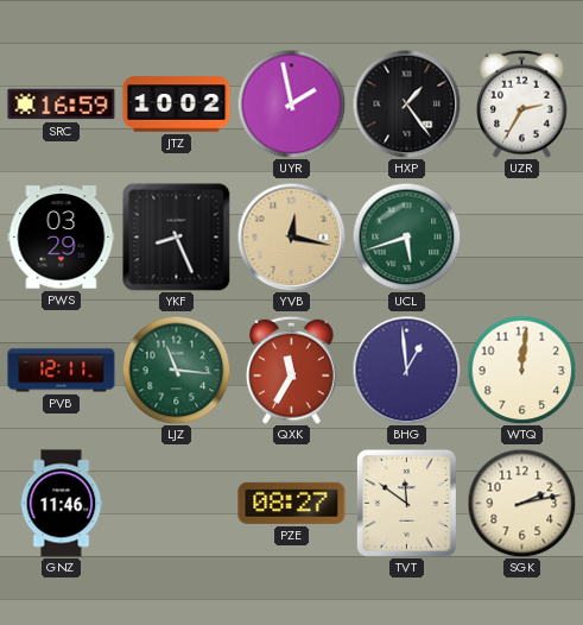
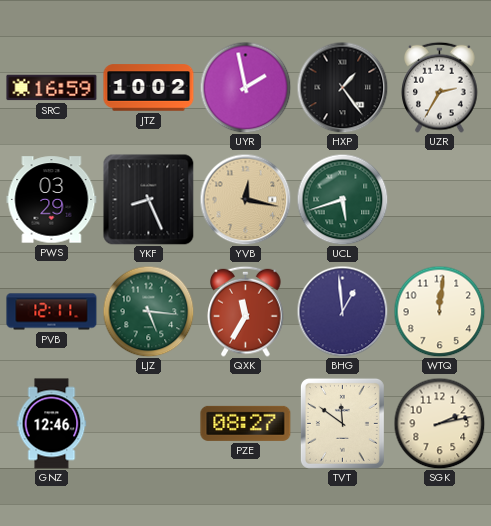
LJZ: 11:16 -> 5:16 (148, 311)
GNZ: 11:46 -> 12:46 (52, 424)
